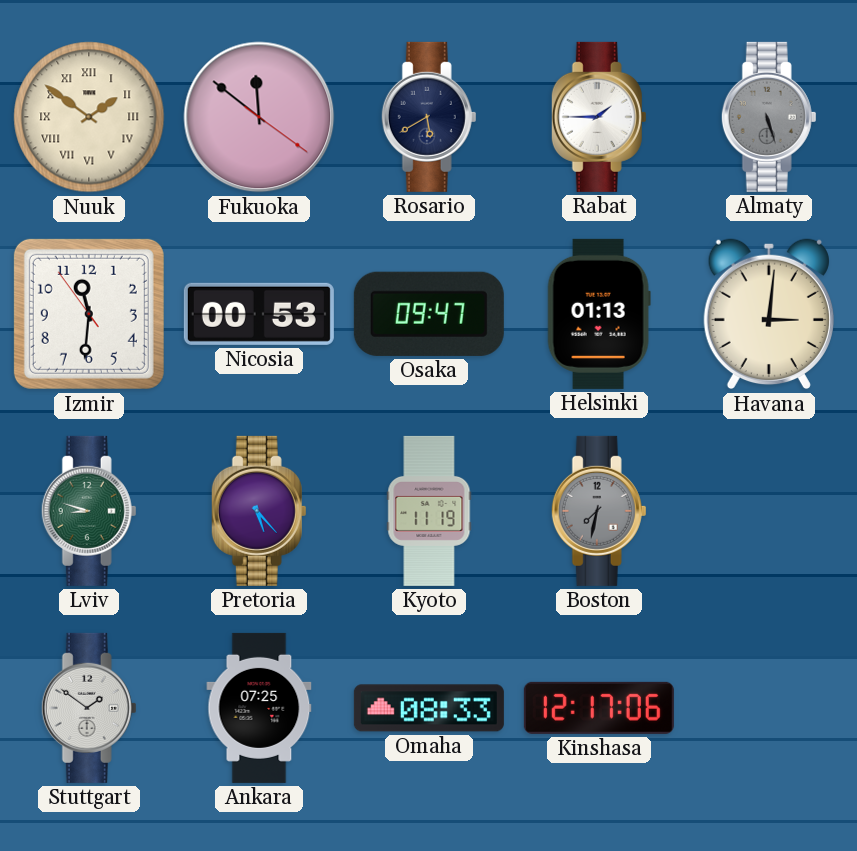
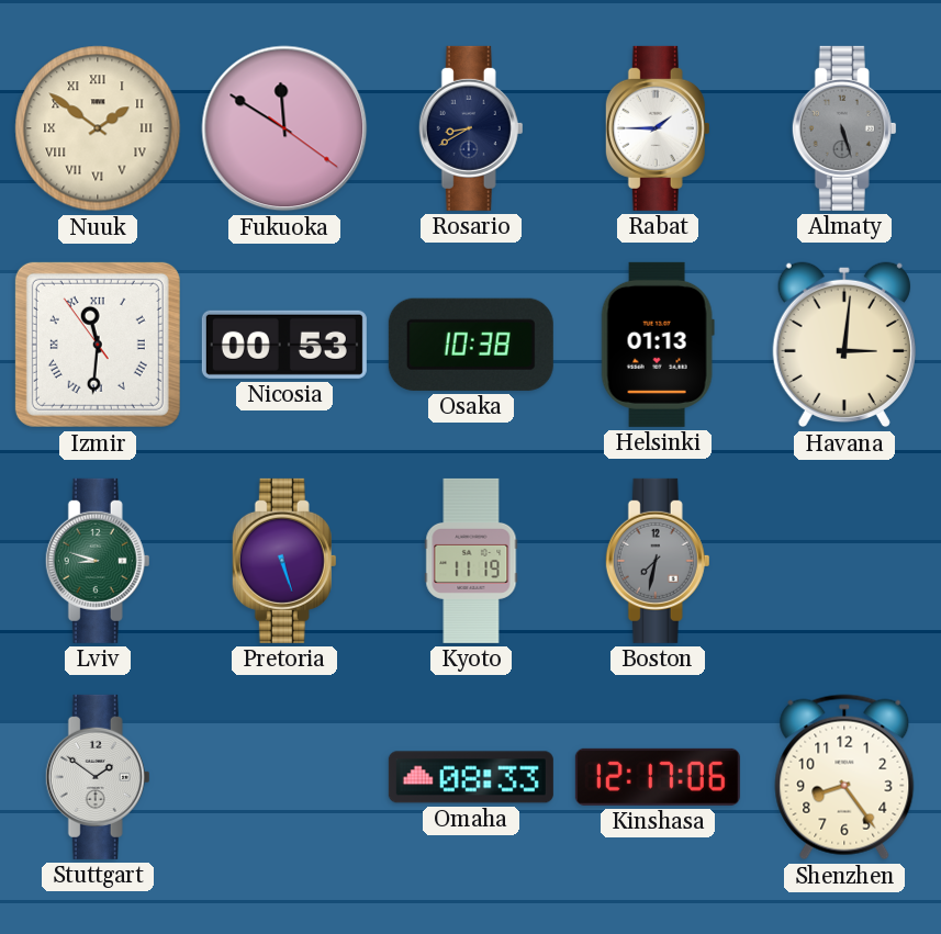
Fukuoka: 11:51 -> 11:50 (284, 128)
Rosario: 5:40 -> 8:40 (471, 128)
Izmir numerals: Arabic -> Roman (98, 345)
Osaka: 09:47 -> 10:38 (471, 345)
Pretoria: 5:23 -> 5:27 (284, 561)
Ankara: 07:25 -> none (259, 708)
Shenzhen: none -> 8:24 (844, 777)
